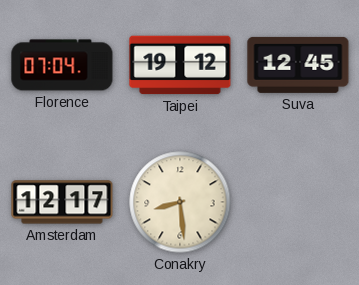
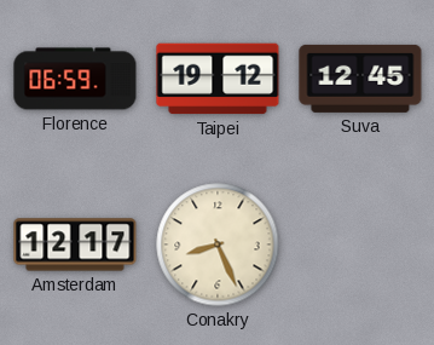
Florence: 07:04 -> 06:59 (75, 79)
Conakry: 8:29 -> 8:26 (218, 245)
